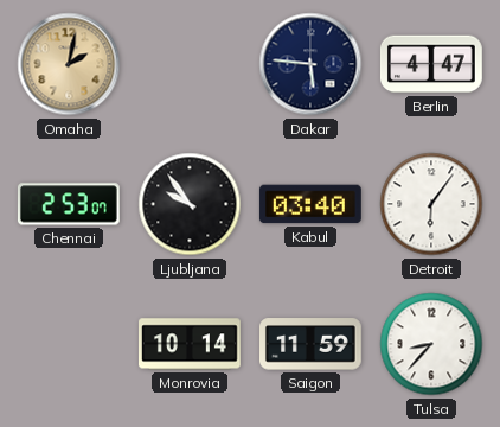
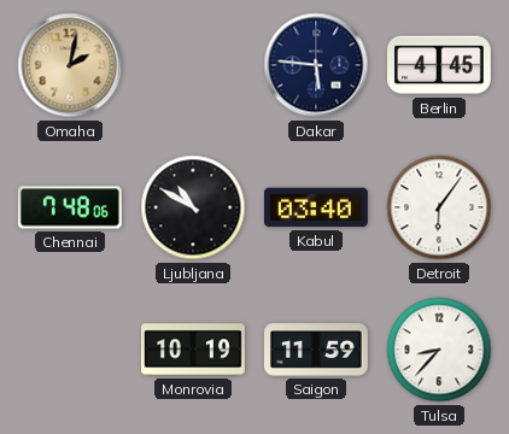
Berlin: 4:47 -> 4:45 (439, 65)
Chennai: 2:53 -> 7:48 (70, 207)
Ljubljana: 9:54 -> 10:50 (193, 207)
Monrovia: 10:14 -> 10:19 (194, 350)
